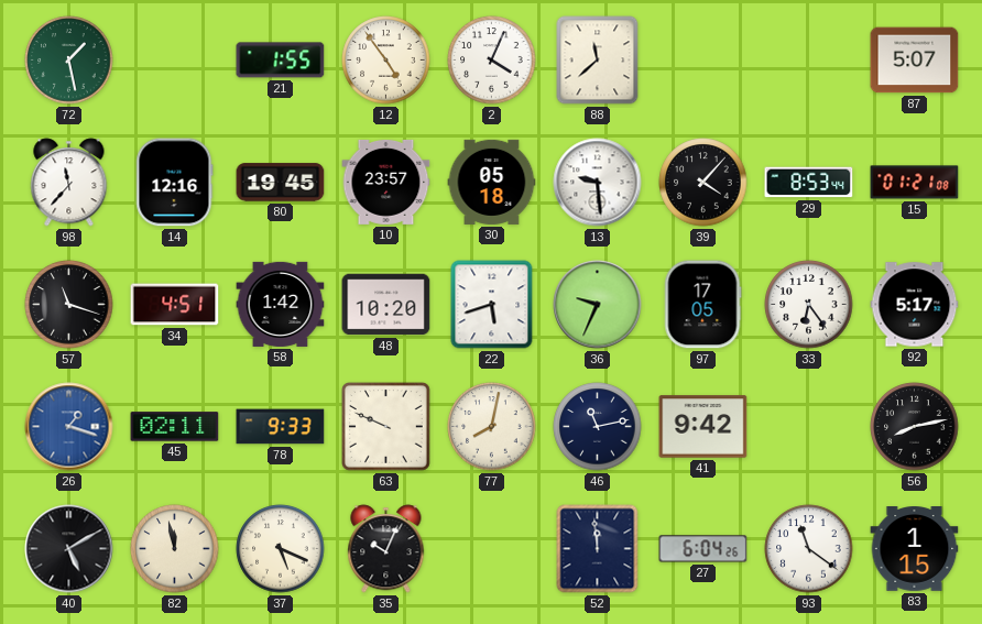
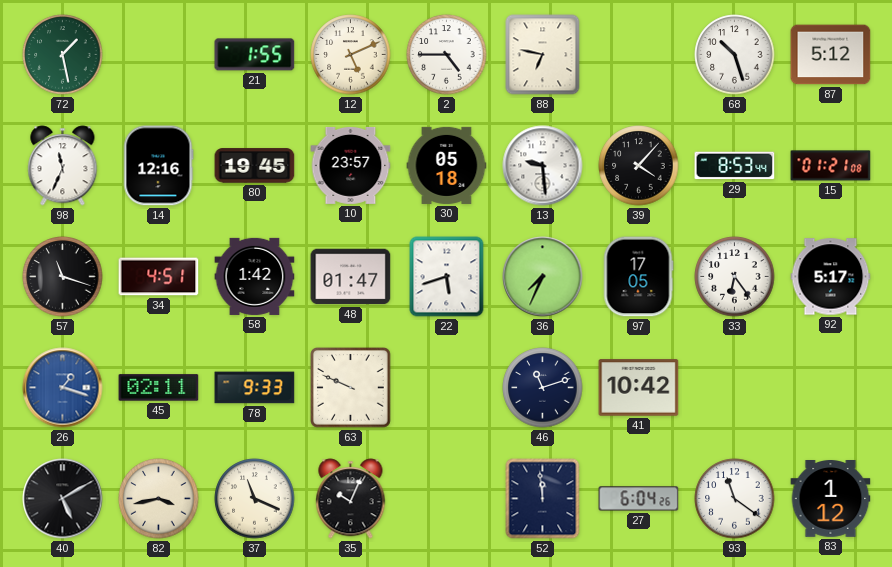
12: 4:54 -> 5:11 (351, 55)
2: 4:04 -> 4:45 (447, 55)
88: 11:38 -> 6:47 (543, 55)
68: none -> 10:27 (735, 55)
87: 5:07 -> 5:12 (831, 55)
98: 11:37 -> 11:34 (63, 166)
48: 10:20 -> 01:47 (351, 277)
36: 9:34 -> 7:34 (543, 277)
77: 8:02 -> none (492, 427)
46: 11:13 -> 11:12 (543, 388)
41: 9:42 -> 10:42 (639, 388)
56: 8:13 -> none (915, 427)
82: 11:58 -> 3:43 (159, 499)
37: 5:19 -> 11:19 (255, 499)
83: 1:15 -> 1:12 (831, 499)
